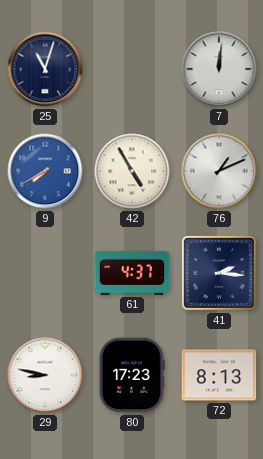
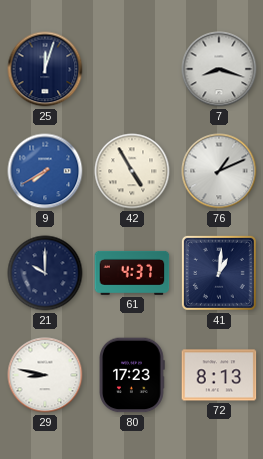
25: 11:03 -> 12:03 (45, 69)
7: 12:01 -> 8:18 (219, 69)
21: none -> 10:00 (45, 273)
41: 2:16 -> 1:01 (219, 273)
